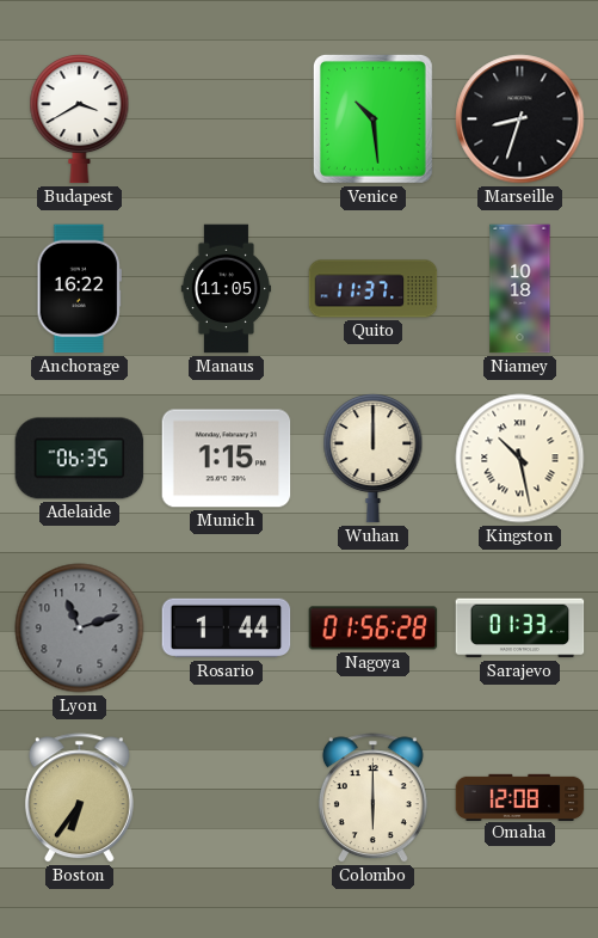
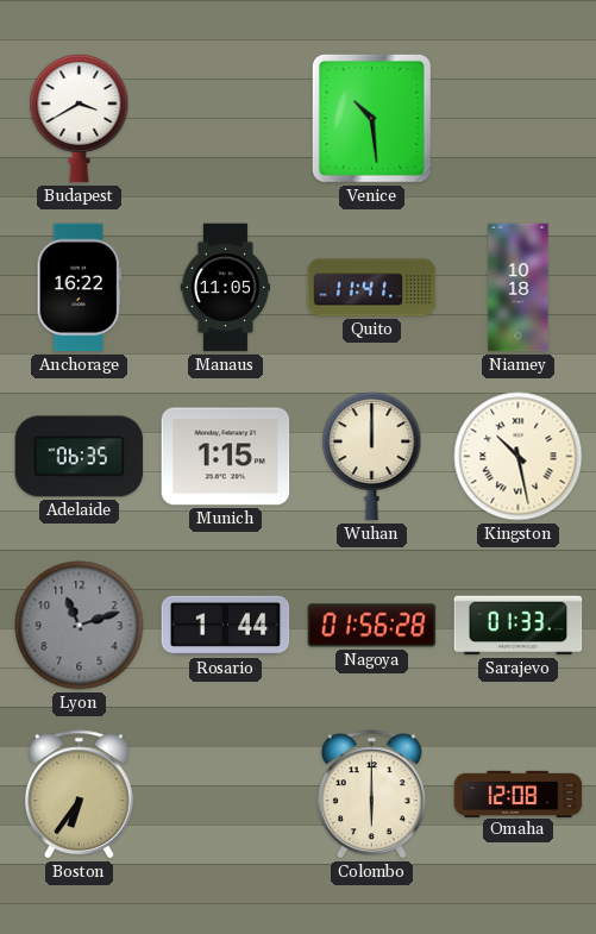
Marseille: 8:33 -> none (520, 119)
Quito: 11:37 -> 11:41 (372, 288)
